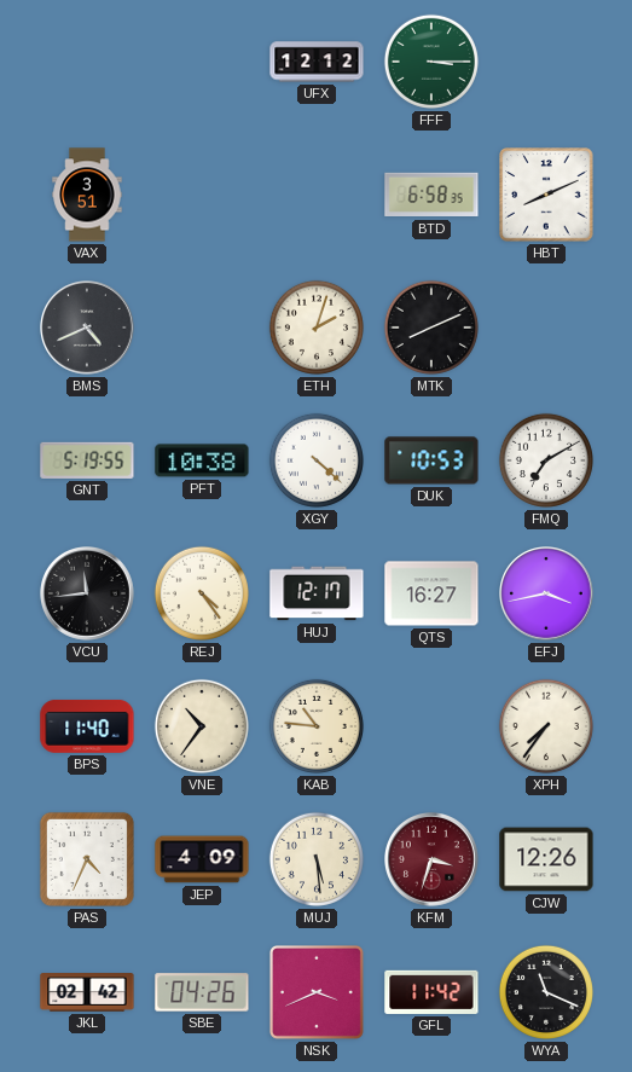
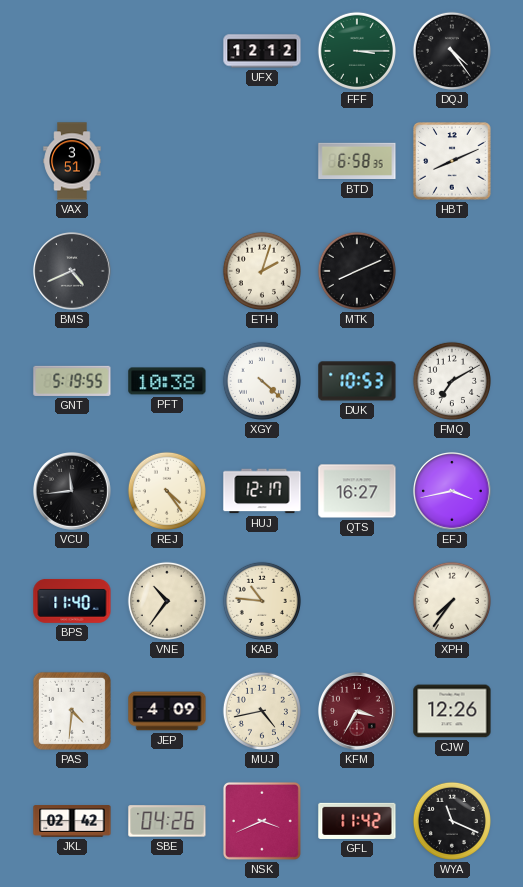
DQJ: none -> 4:24 (452, 51)
PAS: 4:34 -> 4:31 (72, 711)
MUJ: 5:29 -> 4:43 (262, 711)
KFM: 3:33 -> 3:35 (358, 712)
